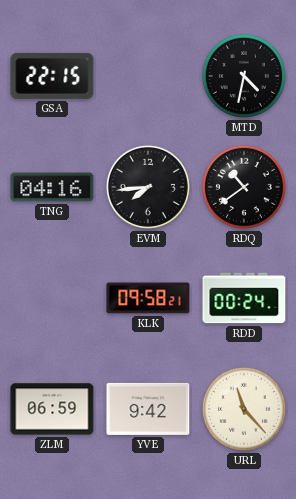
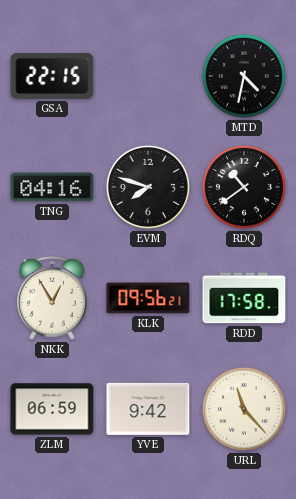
EVM: 7:44 -> 7:48 (148, 187)
NKK: none -> 12:55 (52, 299)
KLK: 09:58 -> 09:56 (148, 298)
RDD: 00:24 -> 17:58 (244, 298)
